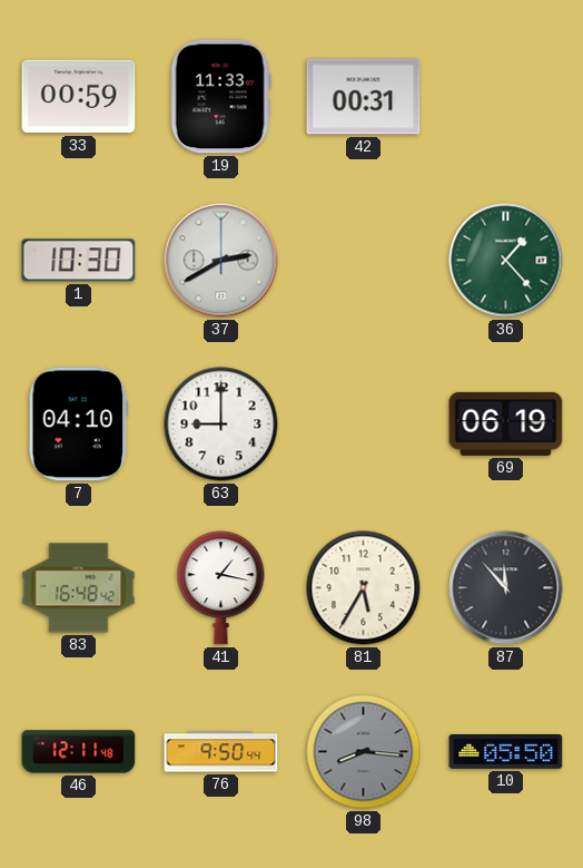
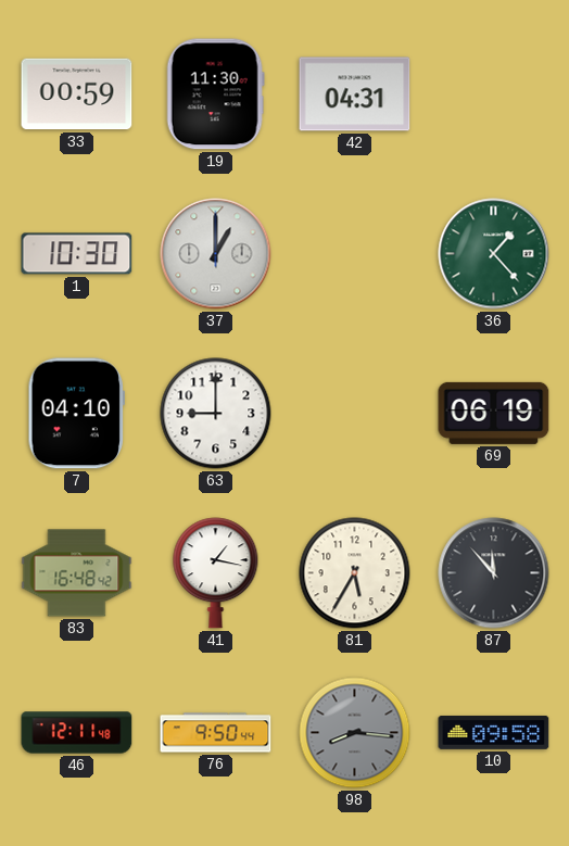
19: 11:33 -> 11:30 (215, 94)
42: 00:31 -> 04:31 (355, 94)
37: 2:40 -> 1:00 (216, 254)
10: 05:50 -> 09:58 (494, 732)
